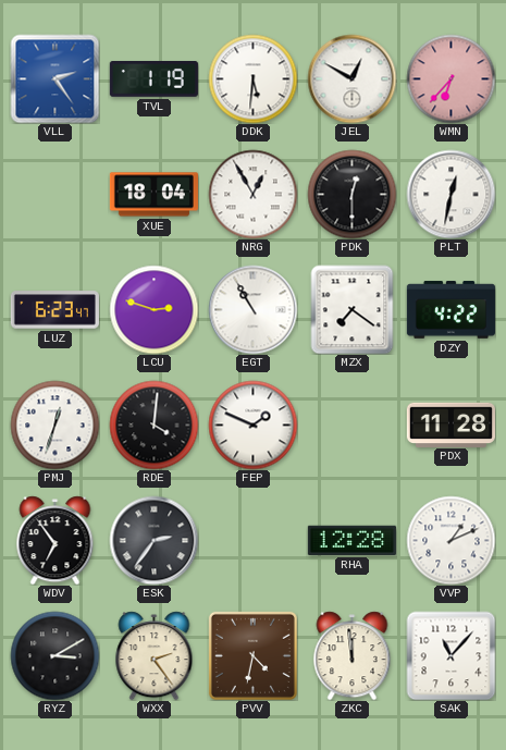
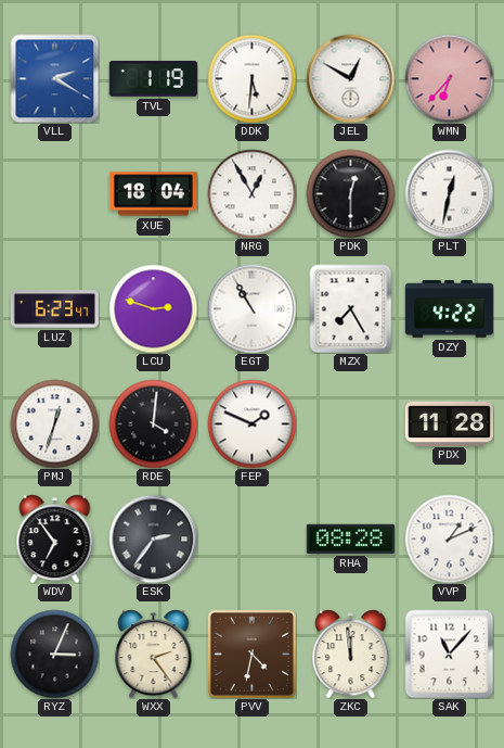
VLL: 2:24 -> 2:20 (54, 78)
MZX: 7:21 -> 7:25 (351, 308)
RHA: 12:28 -> 08:28 (350, 538)
RYZ: 3:10 -> 3:04 (54, 654)
